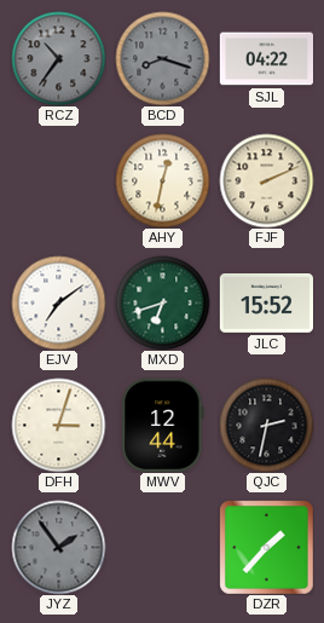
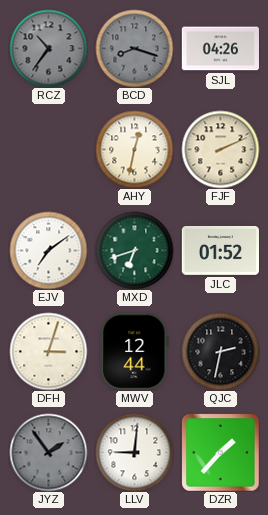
SJL: 04:22 -> 04:26 (220, 49)
JLC: 15:52 -> 01:52 (220, 251)
LLV: none -> 9:01 (134, 452)
